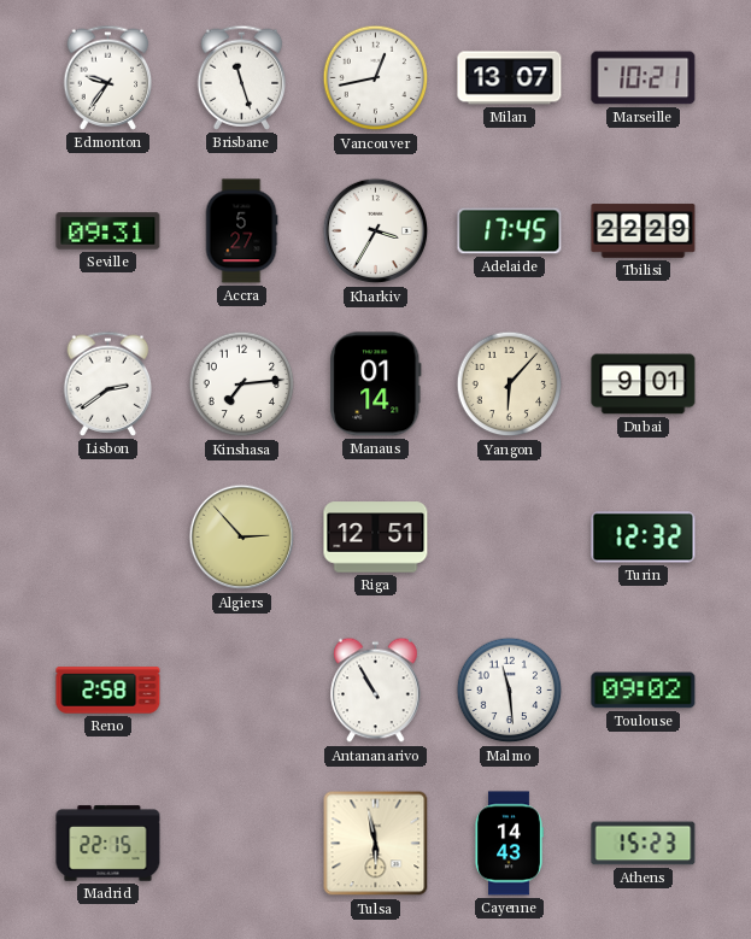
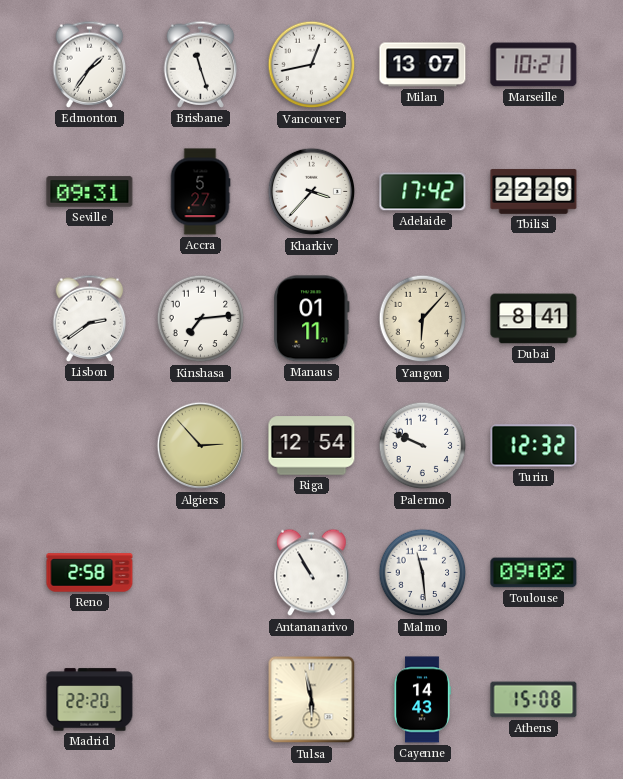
Edmonton: 9:36 -> 1:36 (90, 64)
Kharkiv: 3:35 -> 3:37 (312, 192)
Adelaide: 17:45 -> 17:42 (423, 192)
Manaus: 01:14 -> 01:11 (312, 319)
Dubai: 9:01 -> 8:41 (534, 319)
Riga: 12:51 -> 12:54 (312, 446)
Palermo: none -> 9:49 (423, 446)
Madrid: 22:15 -> 22:20 (90, 700)
Athens: 15:23 -> 15:08 (534, 700)
